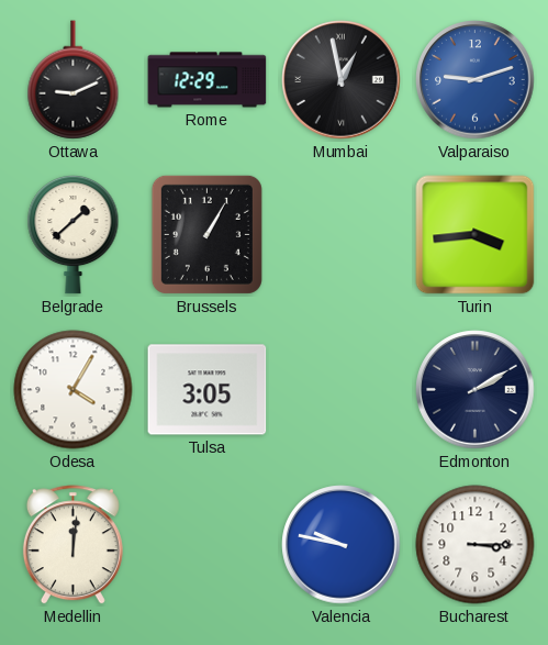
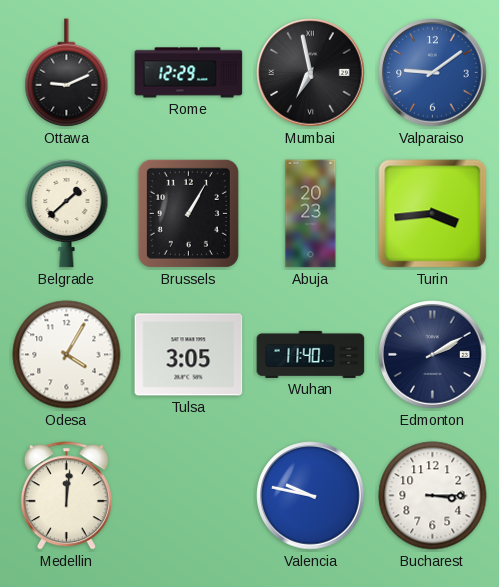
Mumbai: 12:58 -> 6:58 (311, 73)
Valparaiso: 9:12 -> 9:09 (433, 73)
Abuja: none -> 20:23 (311, 214)
Wuhan: none -> 11:40 (311, 354)
